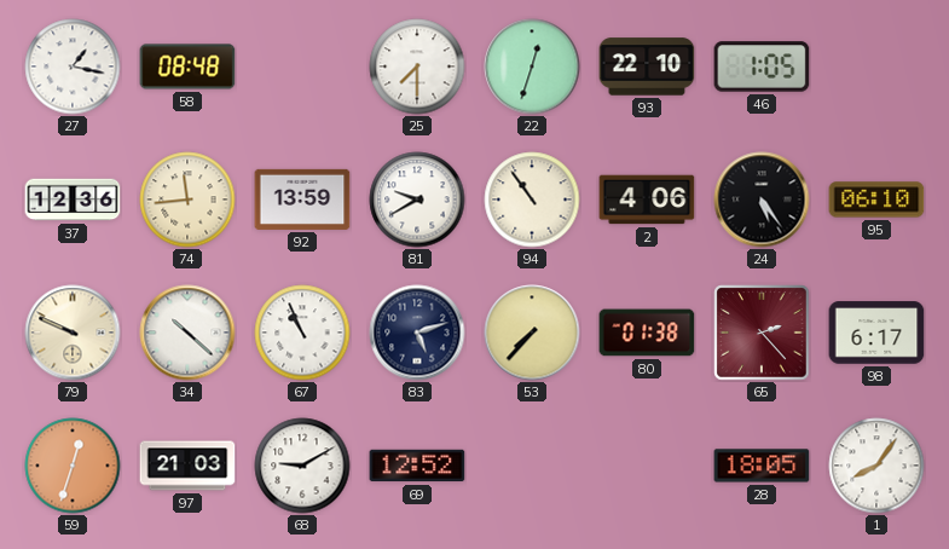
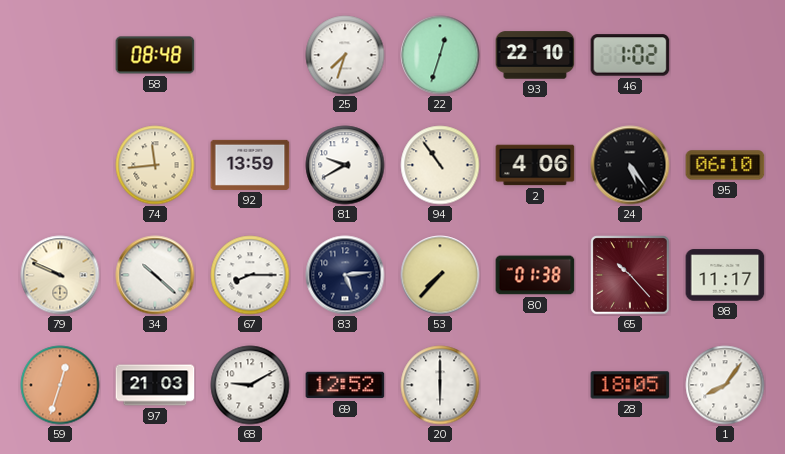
27: 1:17 -> none (73, 67)
25: 7:30 -> 7:33 (345, 55)
46: 1:05 -> 1:02 (630, 55)
37: 12:36 -> none (73, 200)
67: 10:56 -> 8:15 (250, 275)
83: 5:12 -> 5:14 (345, 275)
65: 2:23 -> 10:23 (630, 275)
98: 6:17 -> 11:17 (725, 275)
20: none -> 6:00 (440, 385)
